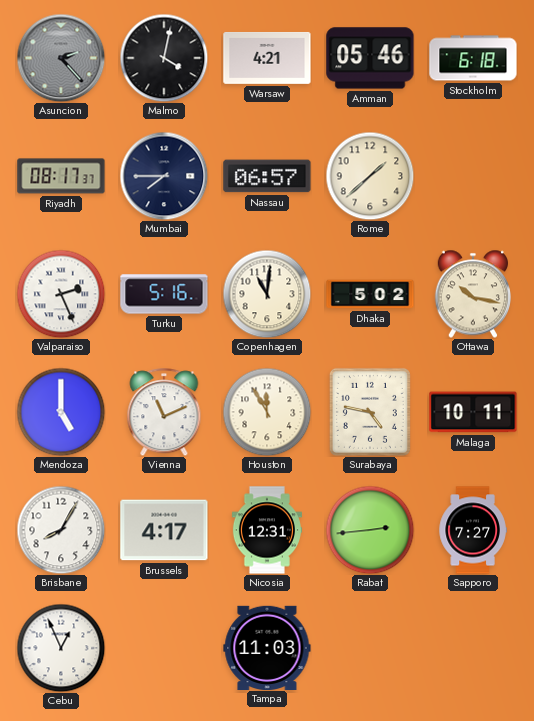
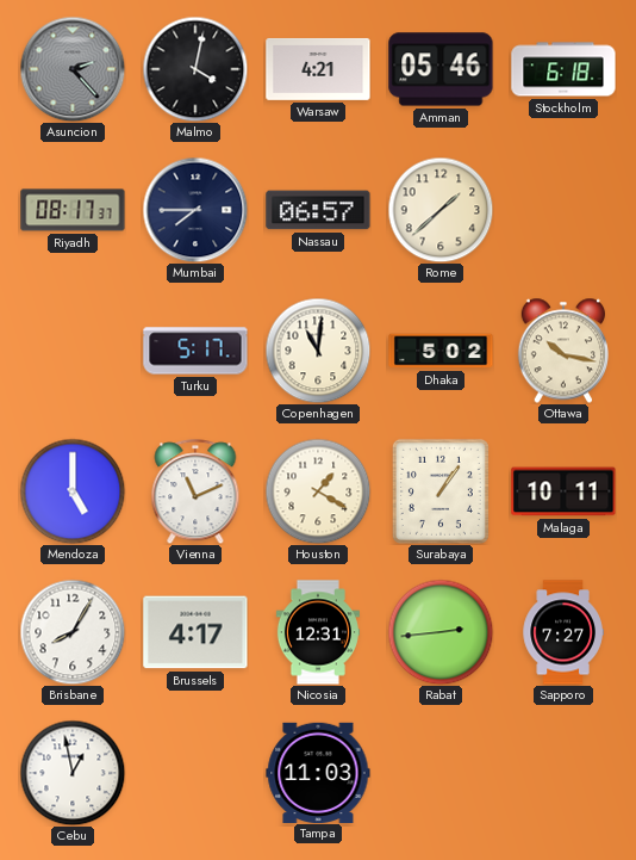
Valparaiso: 2:26 -> none (61, 294)
Turku: 5:16 -> 5:17 (195, 351)
Houston: 11:55 -> 1:20 (318, 491)
Surabaya: 4:47 -> 1:06 (441, 491)
Cebu: 12:56 -> 12:58 (73, 773)
